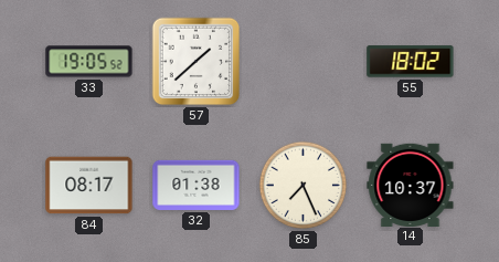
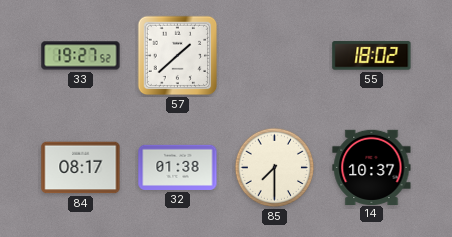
33: 19:05 -> 19:27 (81, 56)
85: 7:26 -> 7:30 (275, 168)
